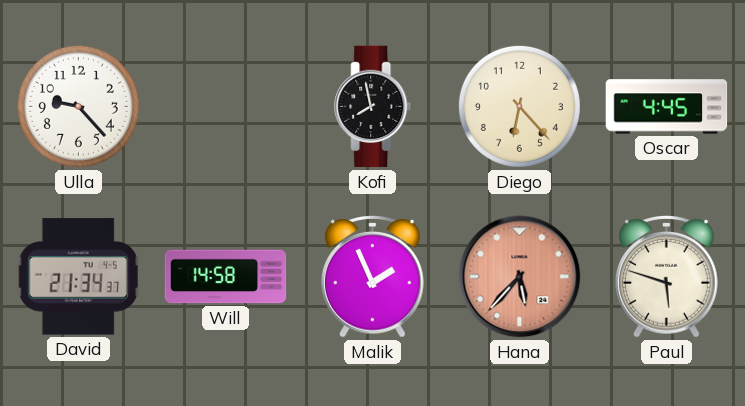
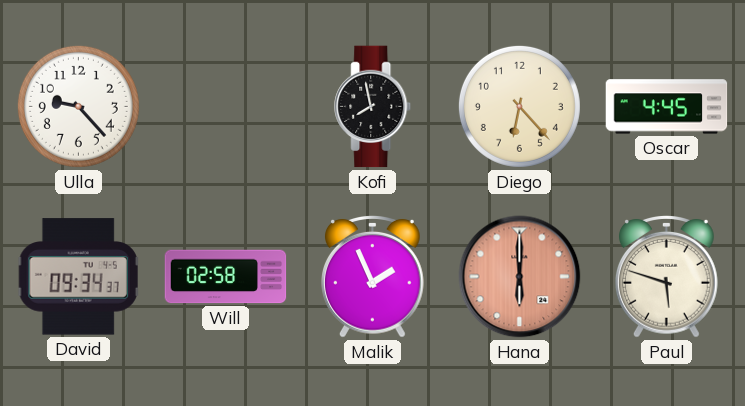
David: 21:34 -> 09:34 (79, 277)
Will: 14:58 -> 02:58 (226, 277)
Hana: 5:37 -> 6:00 (520, 277)
